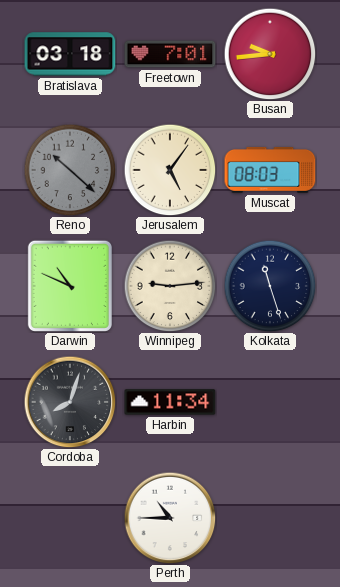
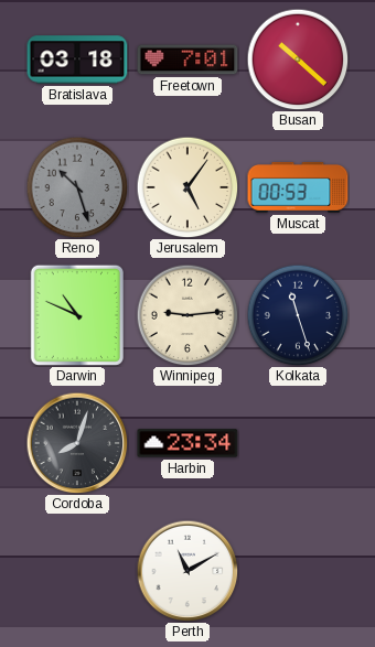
Busan: 9:44 -> 10:22 (298, 60)
Reno: 10:22 -> 10:27 (77, 187)
Muscat: 08:03 -> 00:53 (298, 187)
Harbin: 11:34 -> 23:34 (187, 443)
Perth: 10:45 -> 11:10 (187, 571)
